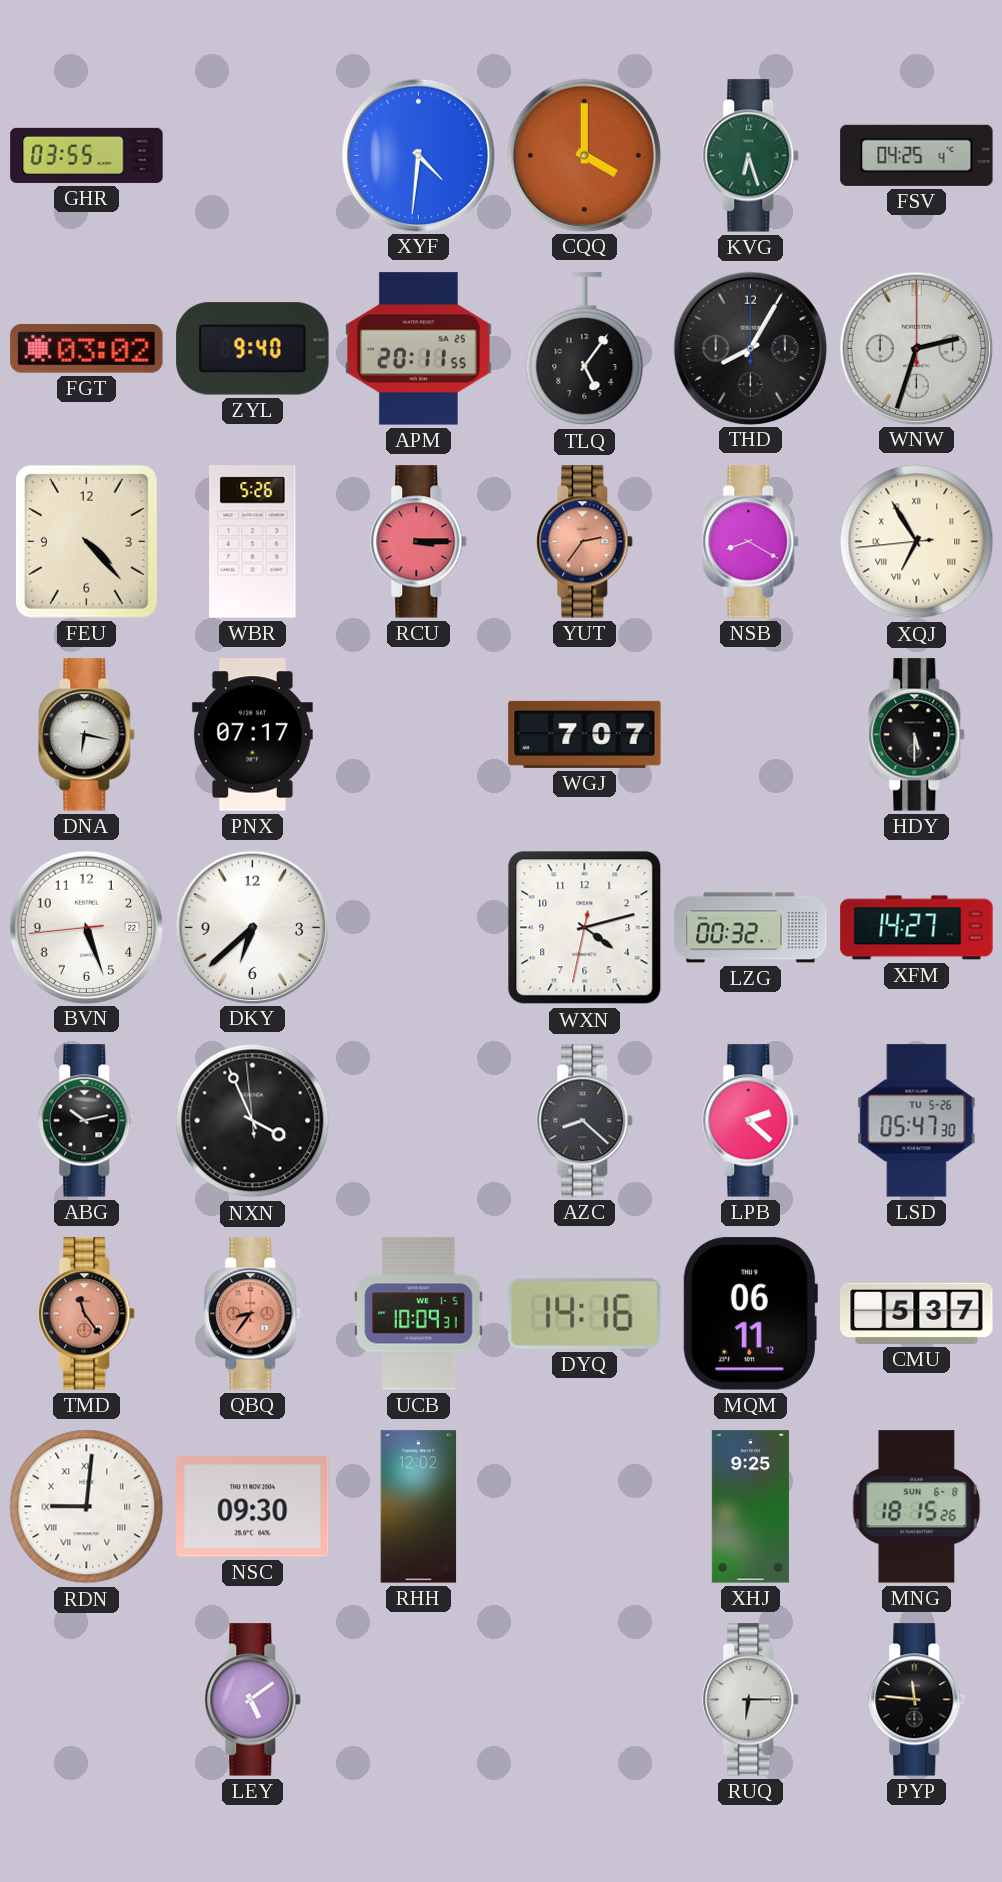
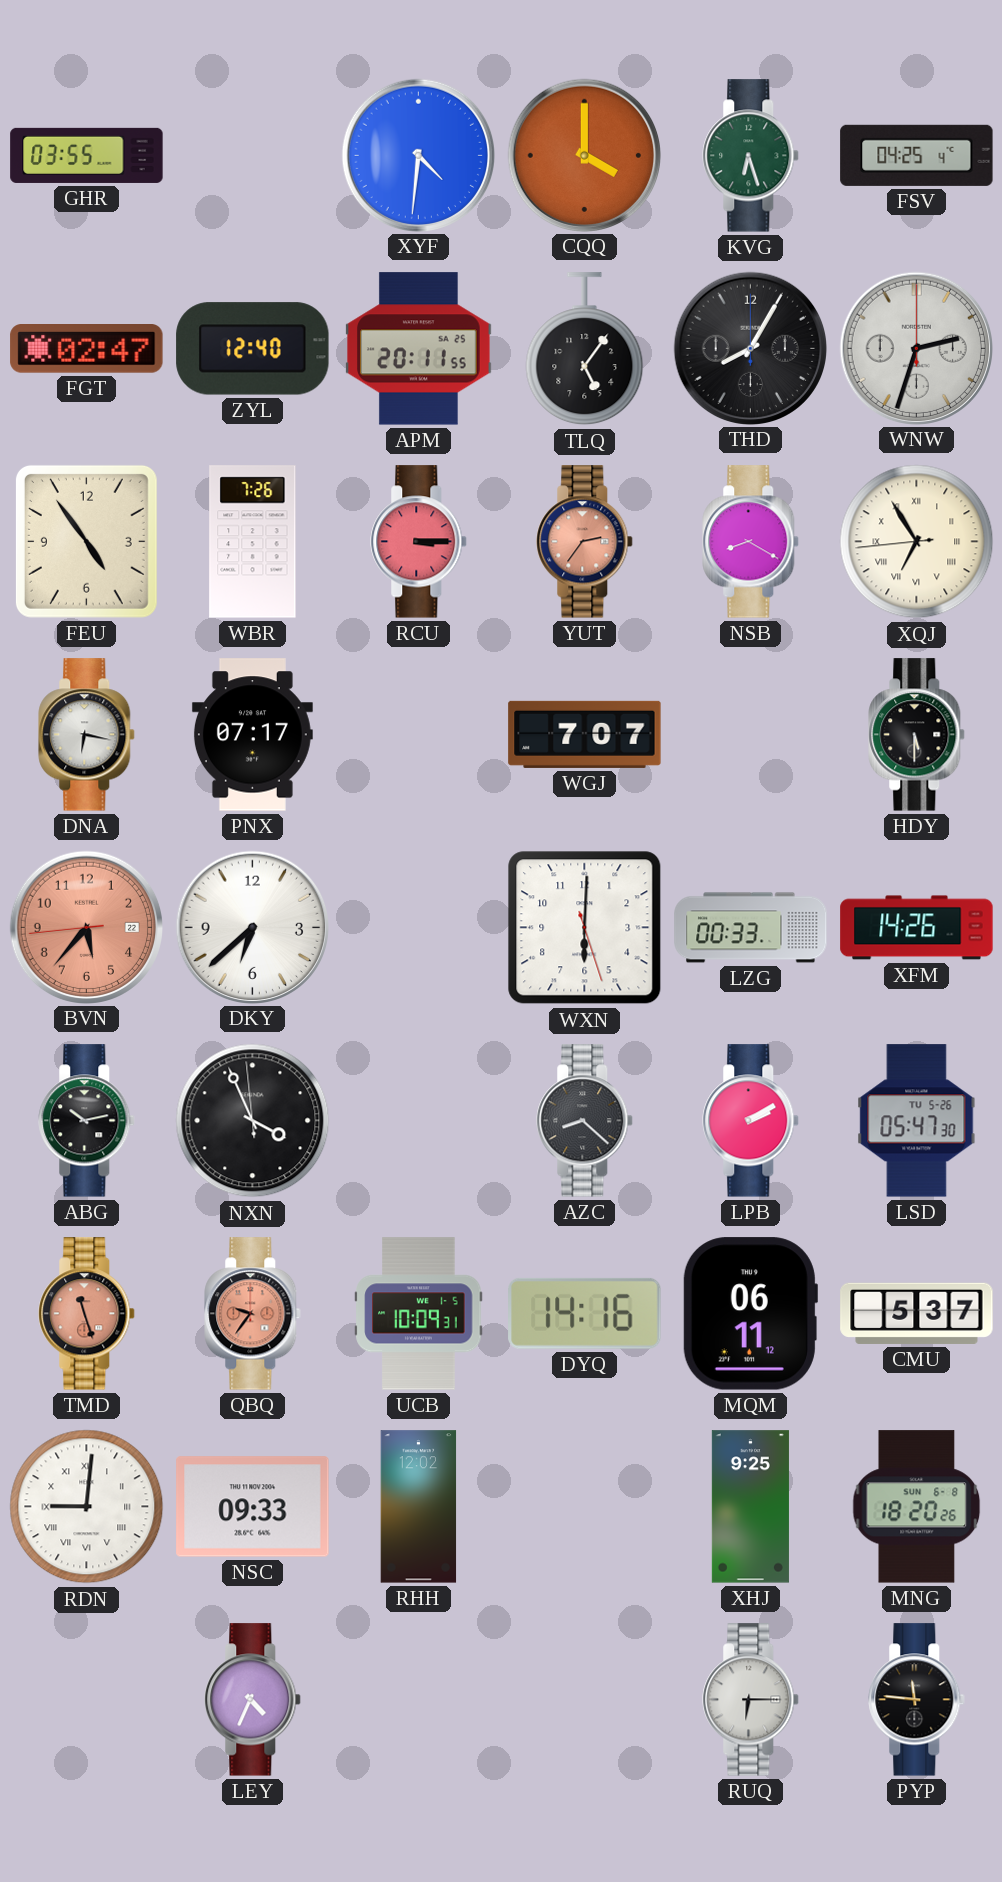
FGT: 03:02 -> 02:47 (87, 349)
ZYL: 9:40 -> 12:40 (253, 349)
FEU: 4:23 -> 4:54 (86, 541)
WBR: 5:26 -> 7:26 (253, 542)
BVN: 5:26 -> 5:36 (86, 927)
BVN dial: white -> salmon (86, 927)
WXN: 4:12 -> 6:00 (585, 928)
LZG: 00:32 -> 00:33 (751, 928)
XFM: 14:27 -> 14:26 (917, 928)
LPB: 2:22 -> 2:10 (751, 1121)
TMD: 11:24 -> 11:27 (87, 1314)
QBQ: 8:36 -> 9:36 (253, 1314)
NSC: 09:30 -> 09:33 (253, 1507)
MNG: 18:15 -> 18:20 (917, 1507)
LEY: 5:09 -> 4:34 (253, 1700)
